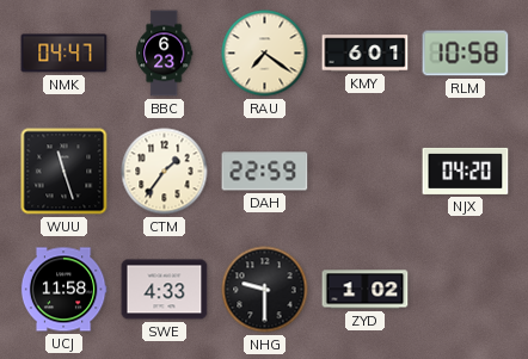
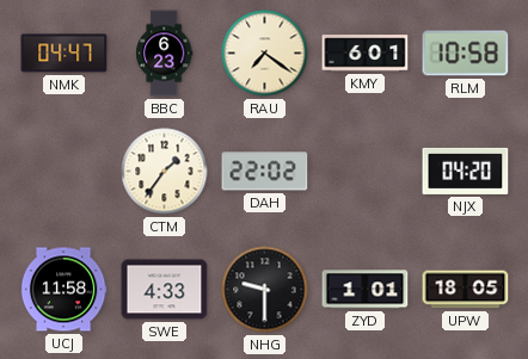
WUU: 11:27 -> none (65, 172)
DAH: 22:59 -> 22:02 (265, 172)
ZYD: 1:02 -> 1:01 (366, 290)
UPW: none -> 18:05 (466, 290)
